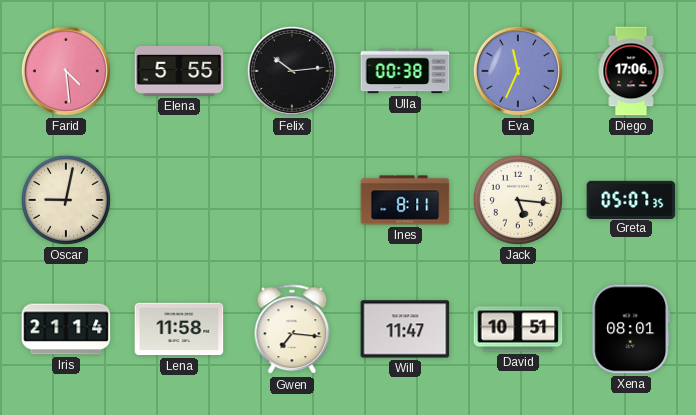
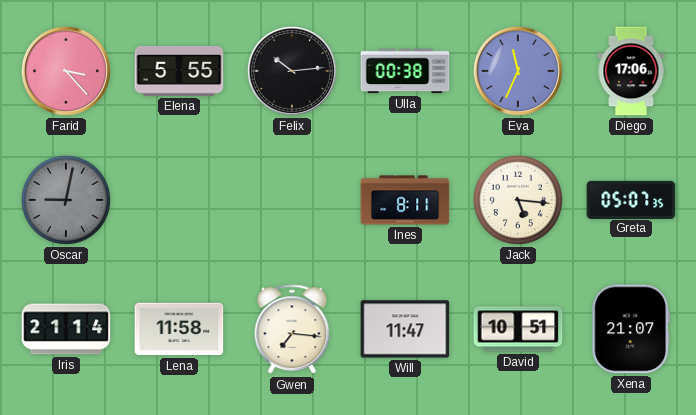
Farid: 4:29 -> 3:23 (66, 71)
Oscar dial: cream -> grey (66, 200)
Xena: 08:01 -> 21:07 (631, 329)
